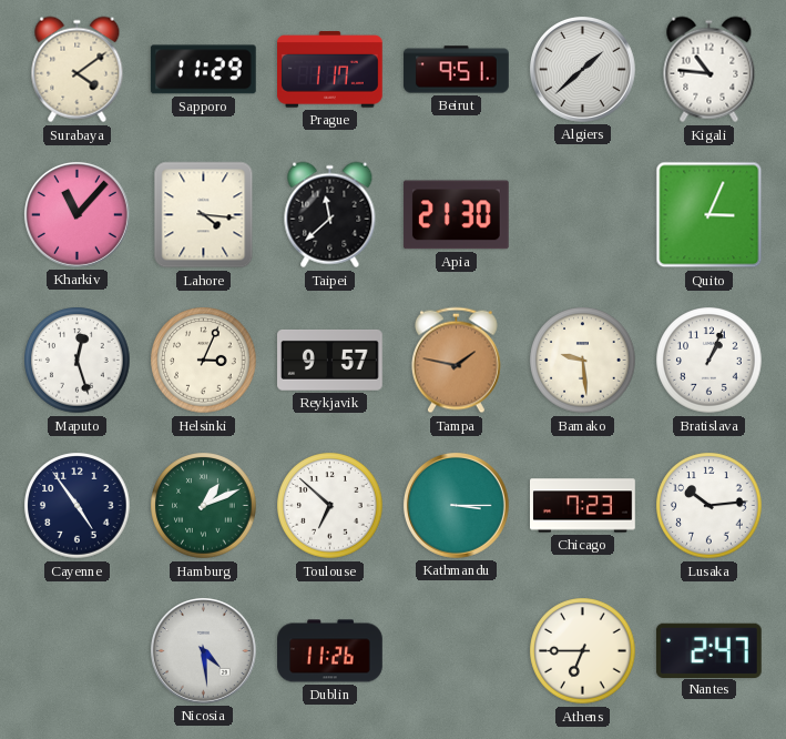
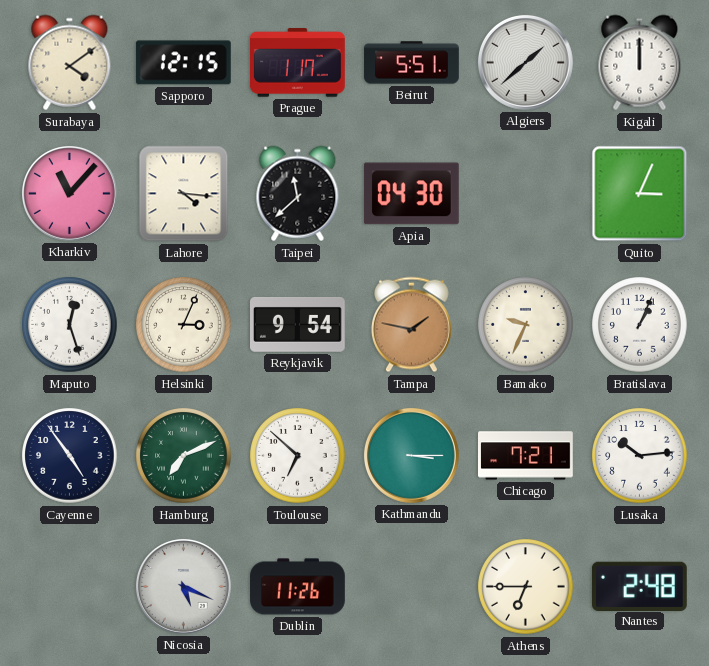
Sapporo: 11:29 -> 12:15 (183, 63)
Beirut: 9:51 -> 5:51 (412, 63)
Kigali: 10:46 -> 12:00 (640, 63)
Apia: 21:30 -> 04:30 (411, 194)
Reykjavik: 9:57 -> 9:54 (298, 324)
Bamako: 9:29 -> 9:34 (526, 325)
Hamburg: 1:11 -> 7:11 (184, 456)
Chicago: 7:23 -> 7:21 (526, 456)
Nicosia: 4:29 -> 5:19 (183, 586)
Nantes: 2:47 -> 2:48 (639, 586)
